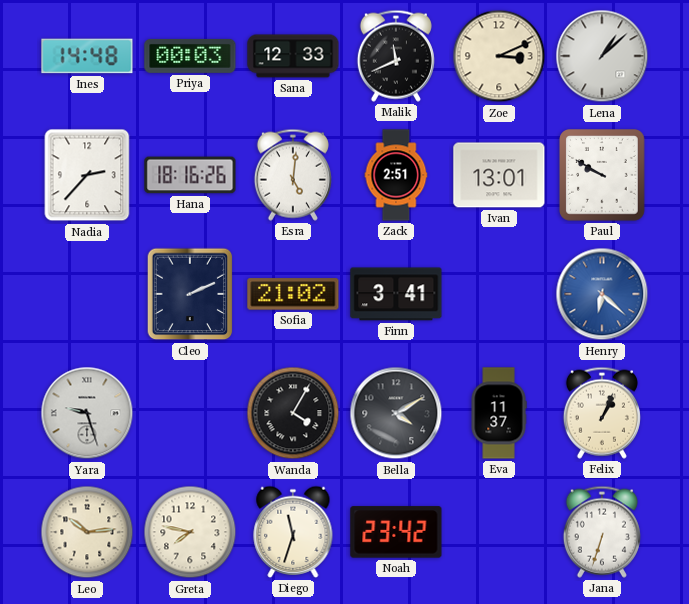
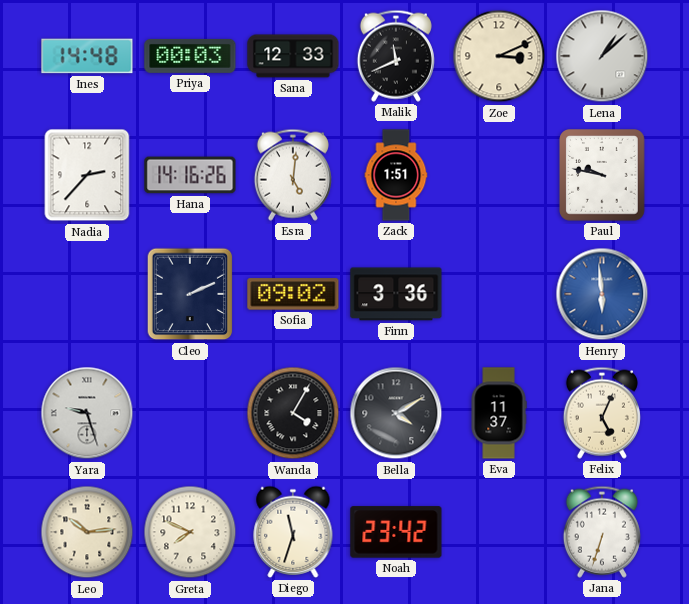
Hana: 18:16 -> 14:16 (190, 175)
Zack: 2:51 -> 1:51 (396, 175)
Ivan: 13:01 -> none (499, 175)
Paul: 9:50 -> 9:47 (603, 175)
Sofia: 21:02 -> 09:02 (293, 294)
Finn: 3:41 -> 3:36 (396, 294)
Henry: 6:22 -> 5:59 (602, 294)
Felix: 1:04 -> 5:04 (602, 413)
Greta: 7:47 -> 7:49 (190, 532)
